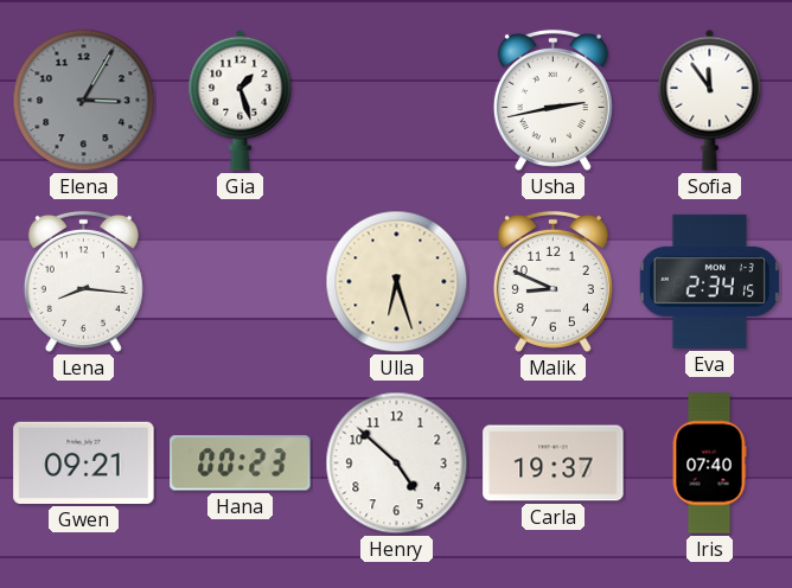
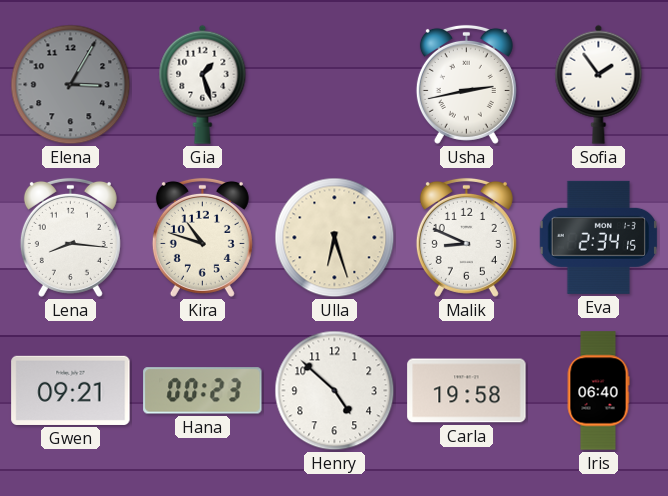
Sofia: 11:54 -> 1:54 (599, 84)
Kira: none -> 10:48 (202, 237)
Carla: 19:37 -> 19:58 (467, 391)
Iris: 07:40 -> 06:40 (598, 391)
